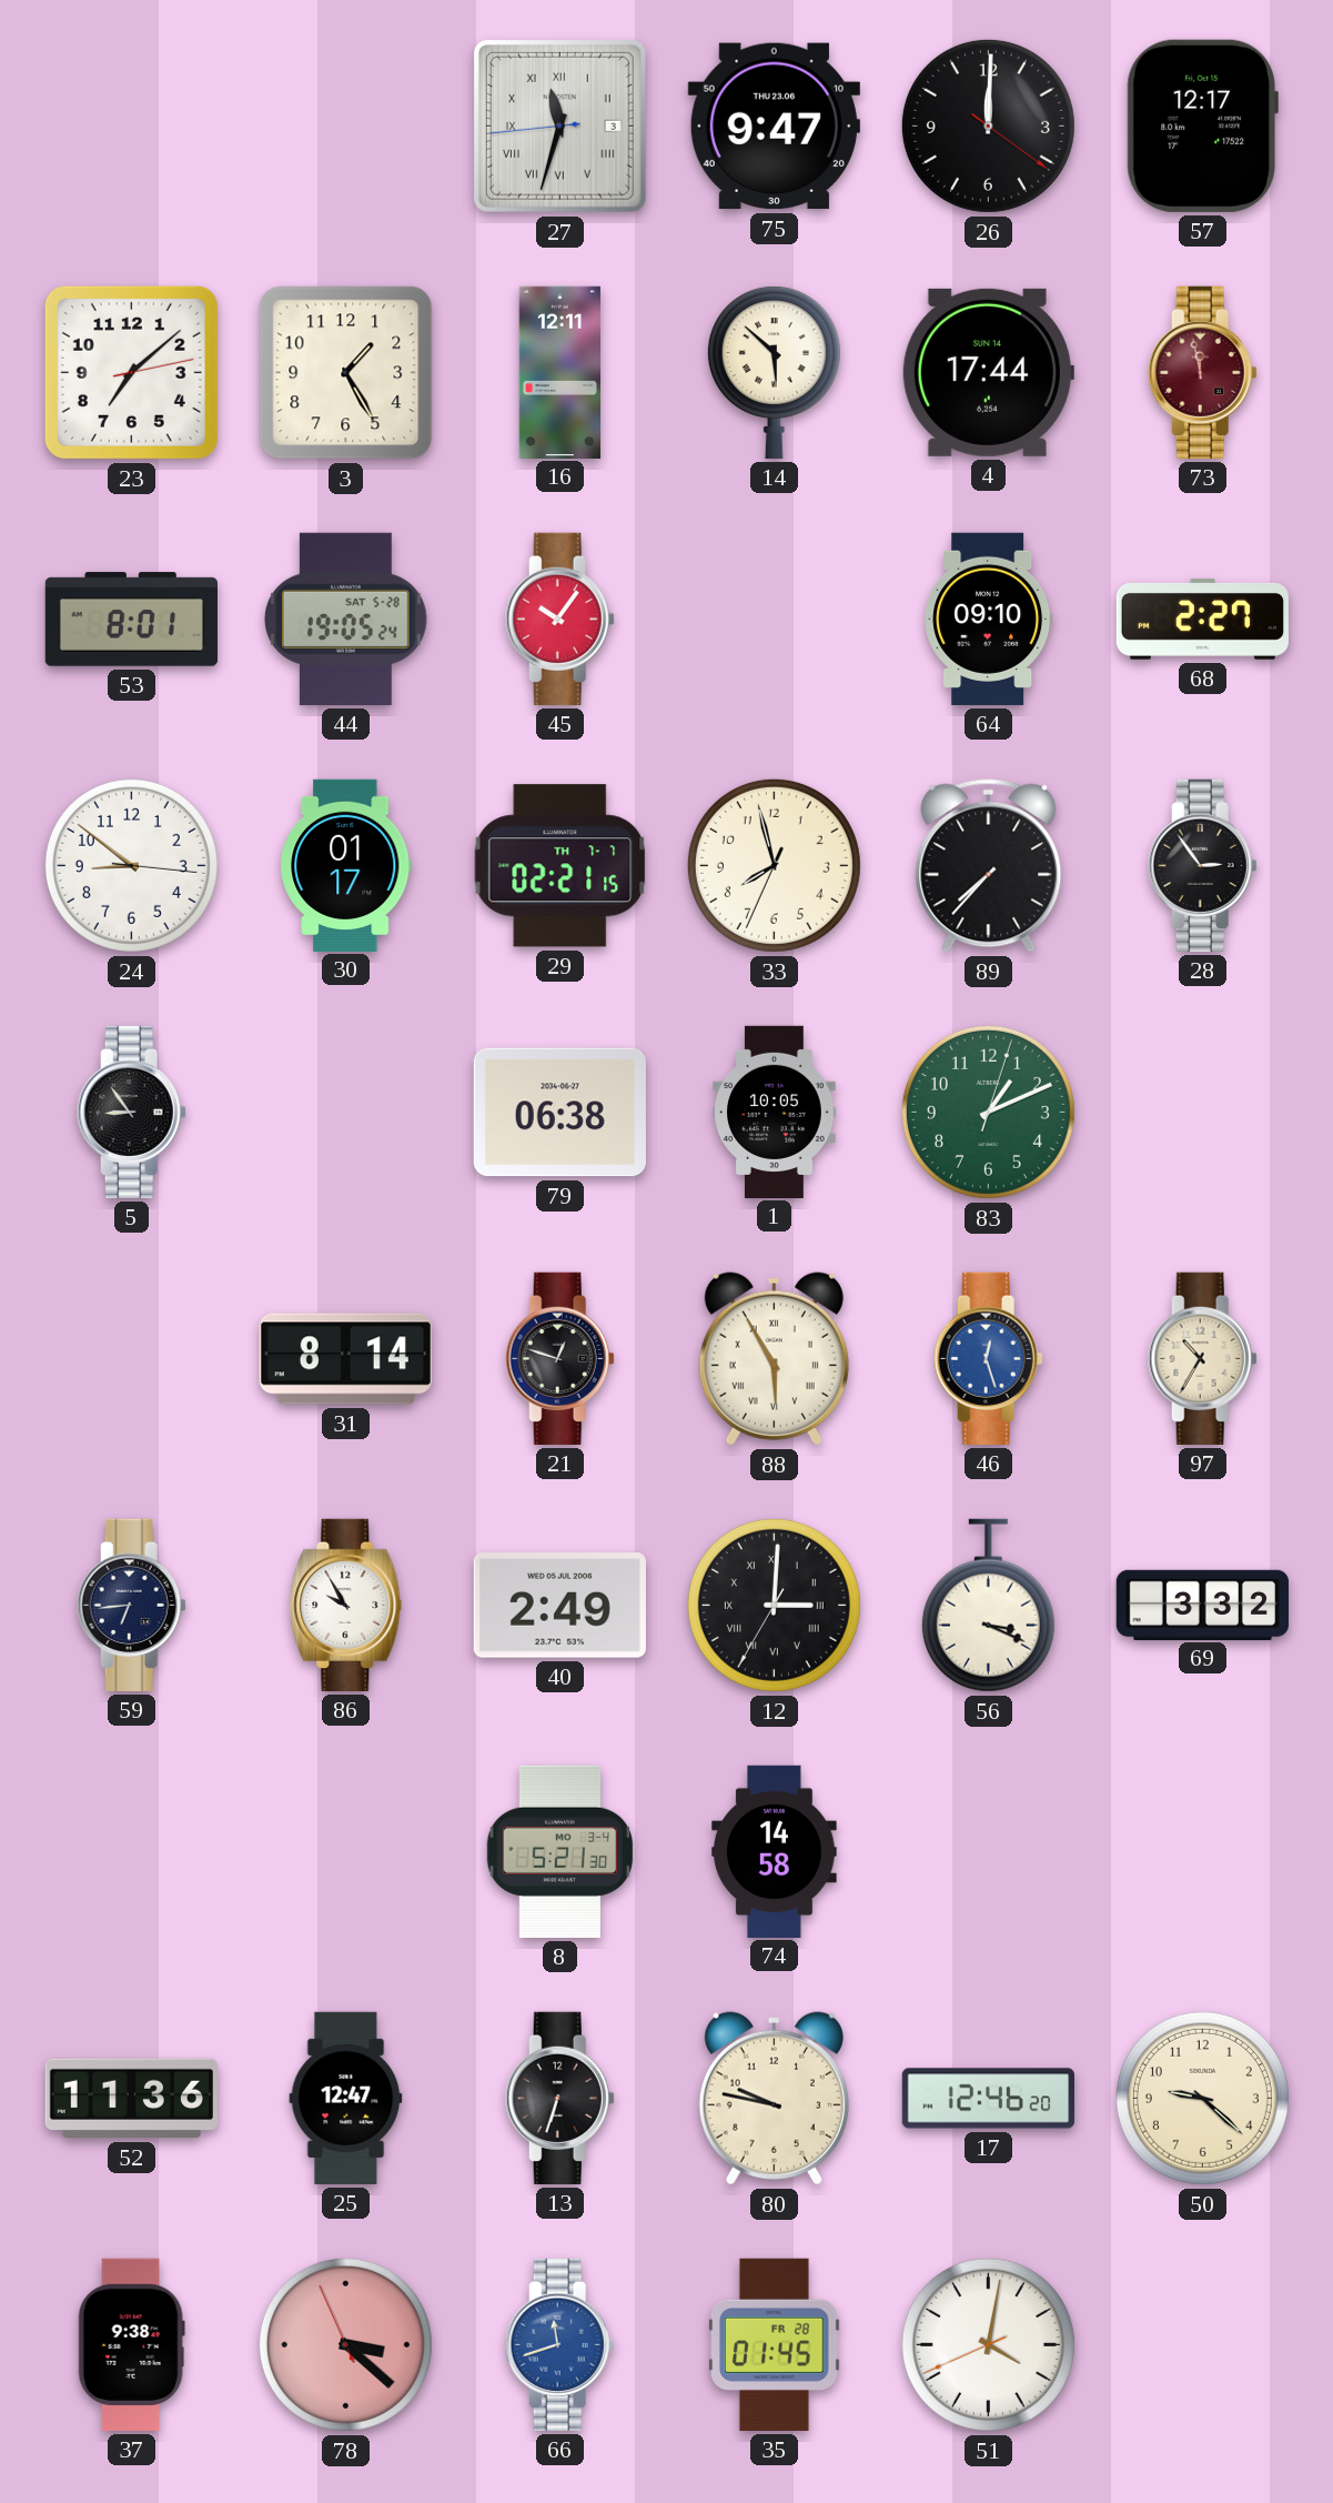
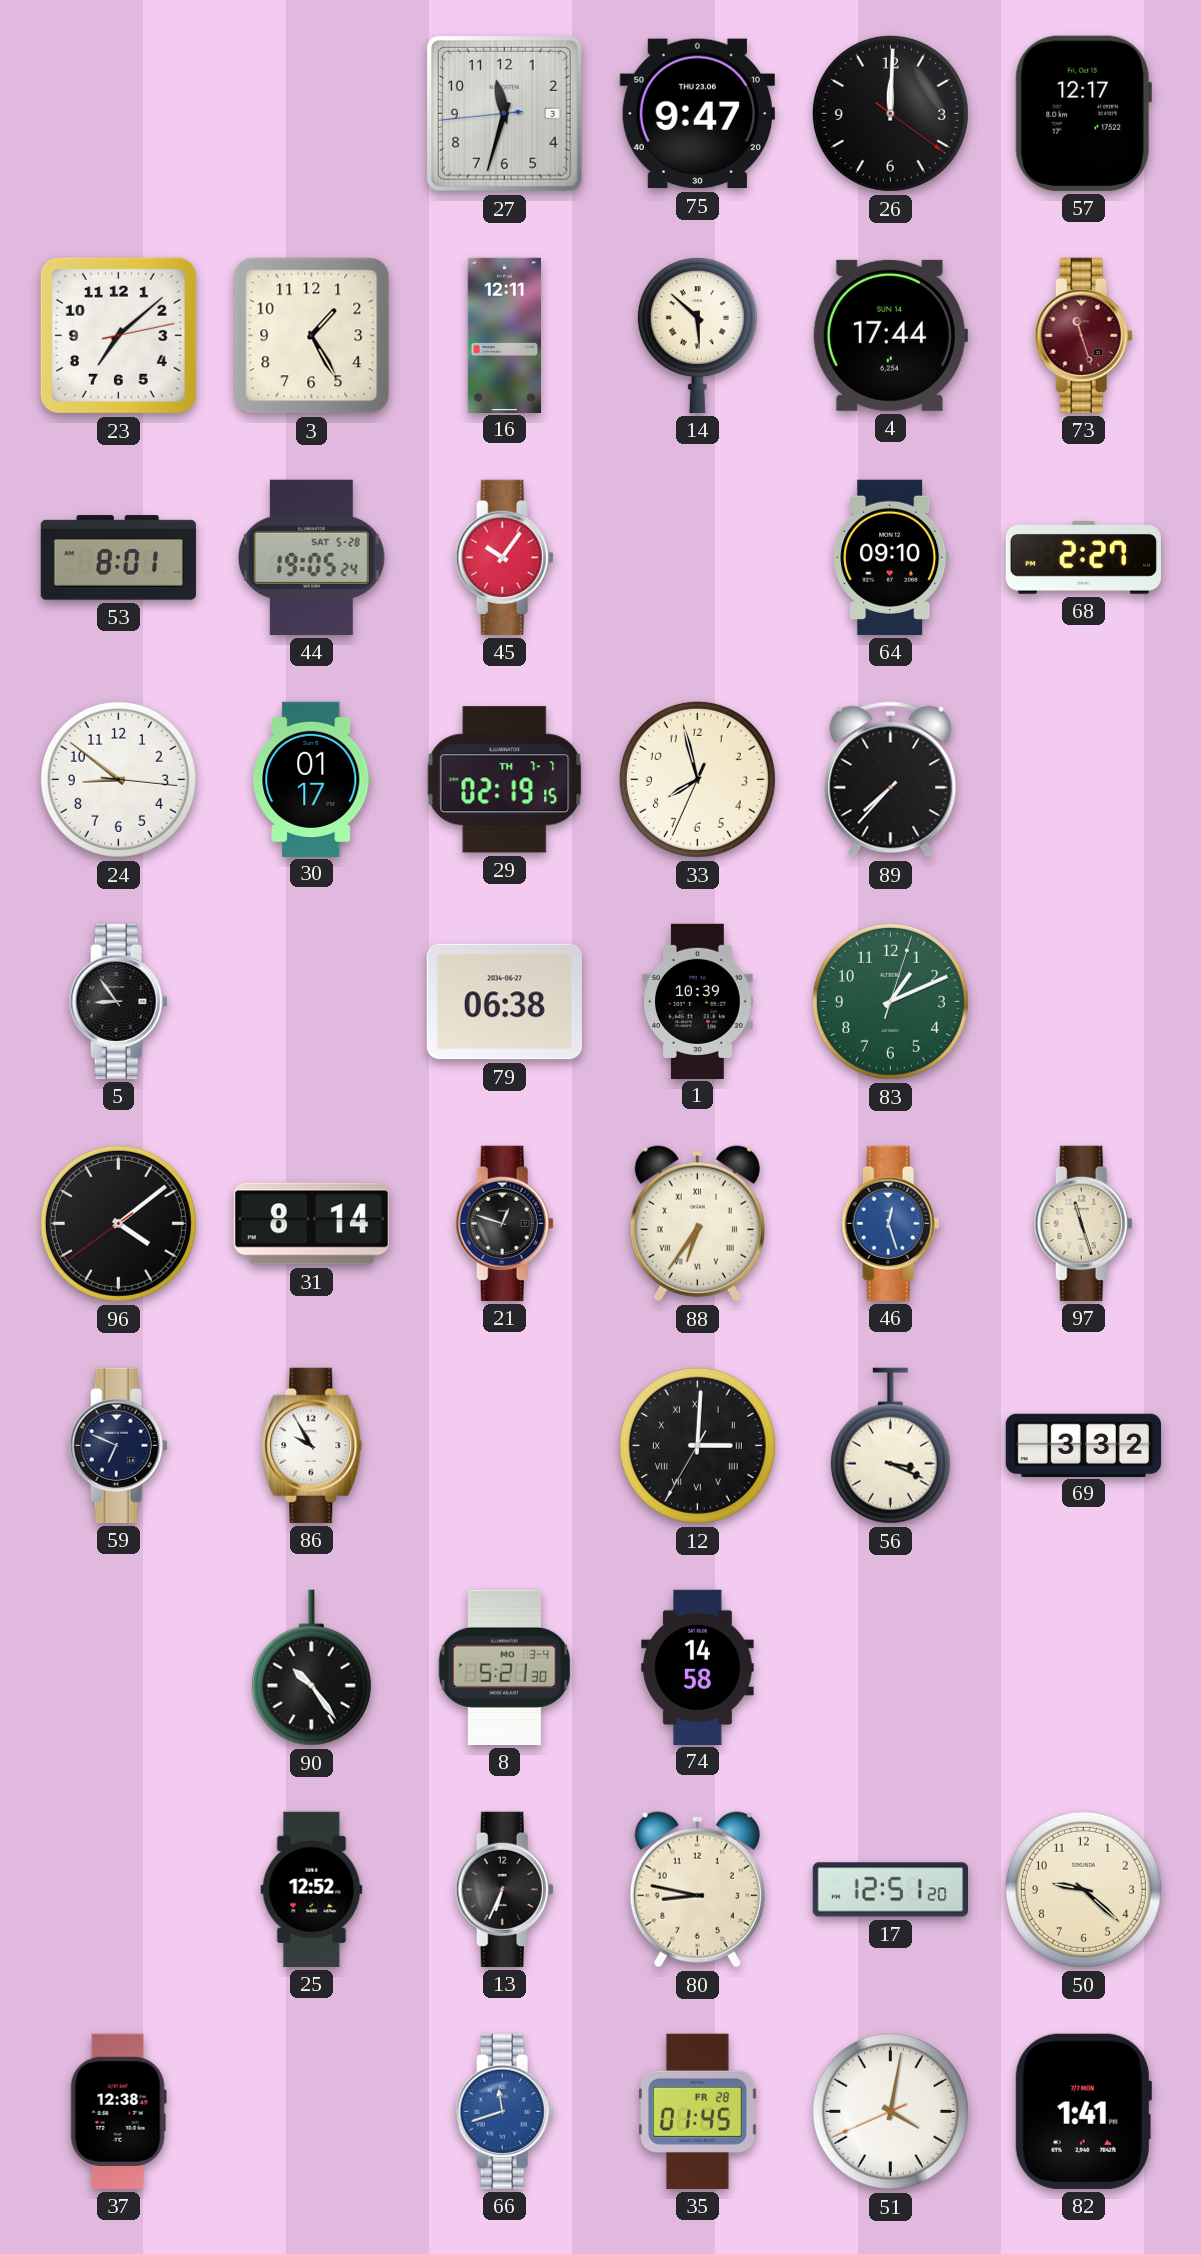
27 numerals: Roman -> Arabic (504, 113)
73: 11:58 -> 11:27 (1083, 335)
29: 02:21 -> 02:19 (505, 780)
28: 2:54 -> none (1202, 865)
1: 10:05 -> 10:39 (698, 1001)
96: none -> 4:08 (118, 1223)
88: 5:55 -> 6:36 (697, 1224)
97: 10:35 -> 11:27 (1083, 1223)
59: 6:44 -> 6:49 (118, 1445)
40: 2:49 -> none (559, 1606)
90: none -> 10:24 (311, 1668)
52: 11:36 -> none (131, 2099)
25: 12:47 -> 12:52 (312, 1889)
13: 6:33 -> 6:34 (504, 1889)
80: 9:47 -> 8:47 (697, 1890)
17: 12:46 -> 12:51 (890, 1890)
37: 9:38 -> 12:38 (118, 2111)
78: 3:21 -> none (345, 2344)
82: none -> 1:41 (1083, 2111)
